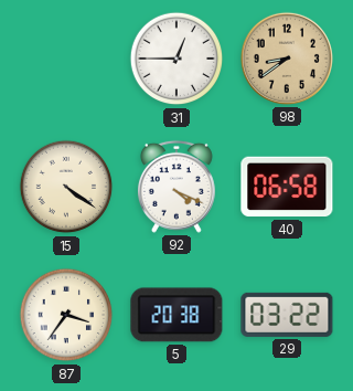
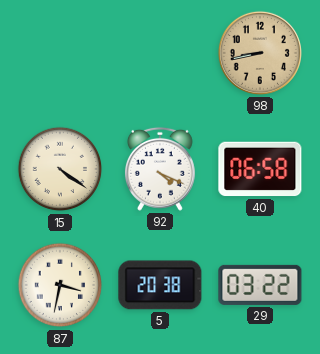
31: 12:45 -> none (176, 59)
98: 8:39 -> 8:43 (260, 53)
87: 3:36 -> 3:32 (60, 285)
